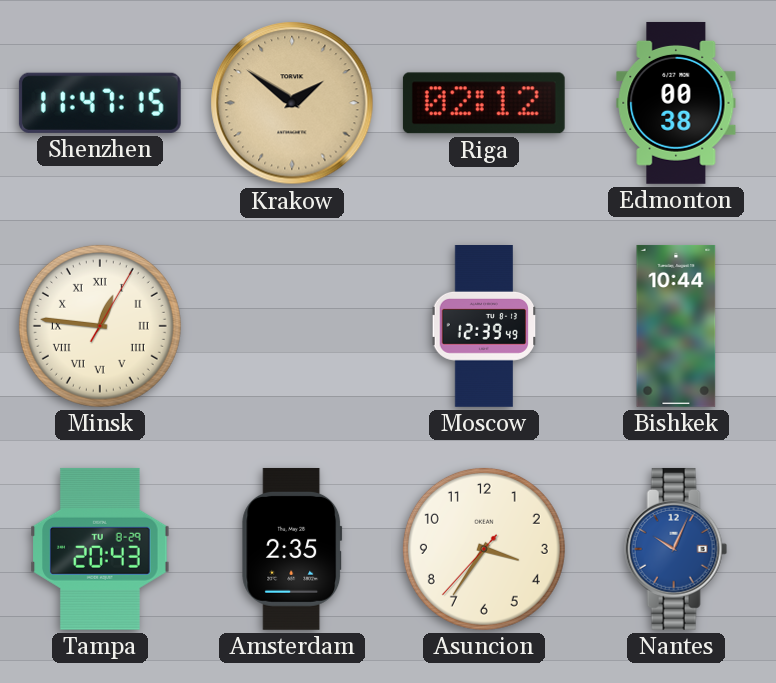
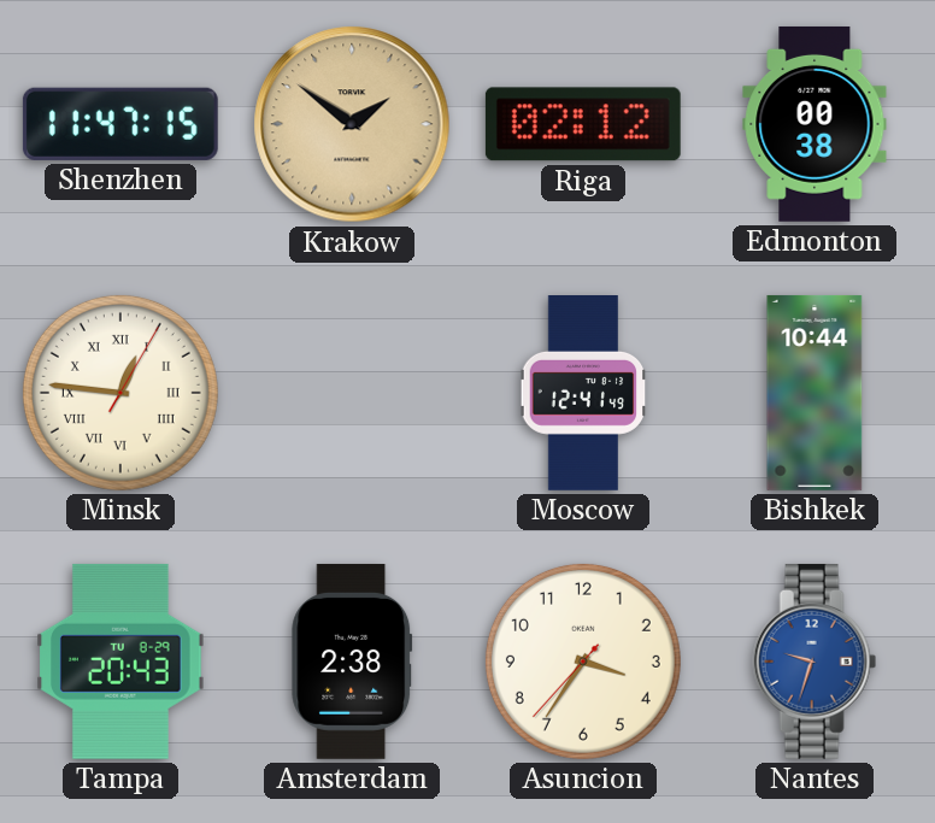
Moscow: 12:39 -> 12:41 (583, 394)
Amsterdam: 2:35 -> 2:38 (352, 662)
Nantes: 10:04 -> 9:33 (815, 662)
